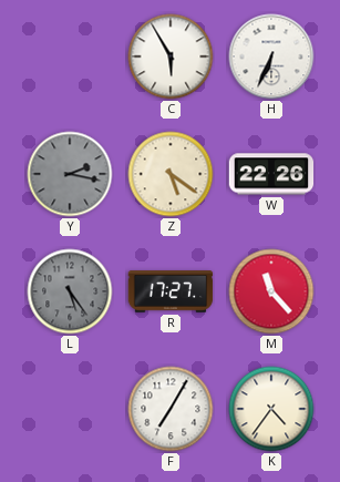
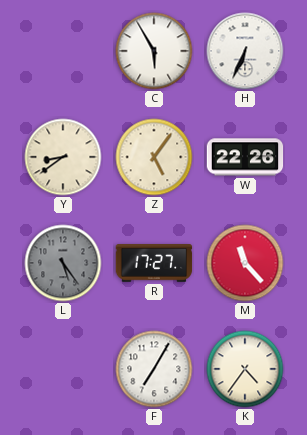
Y: 2:17 -> 8:39 (63, 157)
Y dial: grey -> cream (63, 157)
Z: 5:21 -> 5:06 (154, 157)
